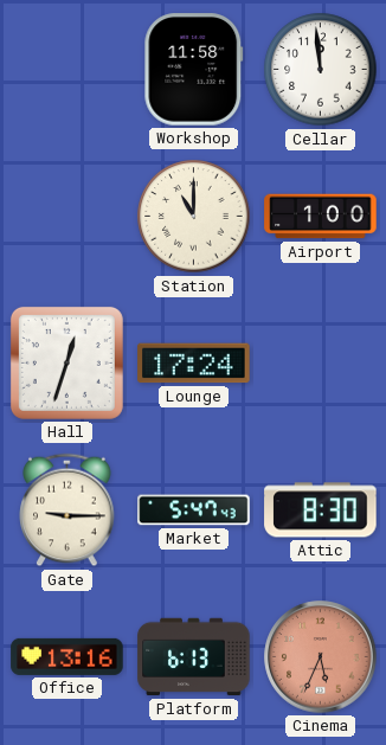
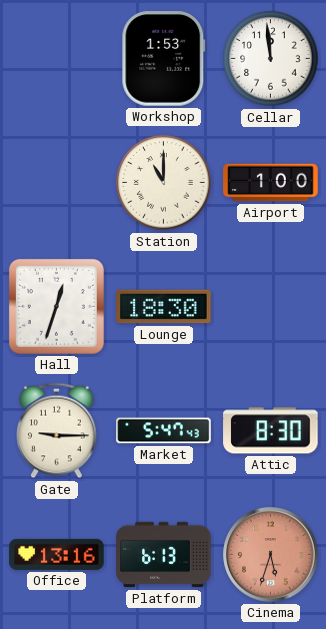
Workshop: 11:58 -> 1:53 (164, 59)
Lounge: 17:24 -> 18:30 (164, 307)
Cinema: 5:34 -> 5:33 (271, 555)
